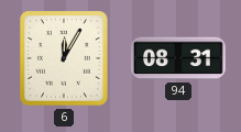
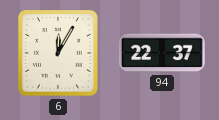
94: 08:31 -> 22:37 (163, 53)
